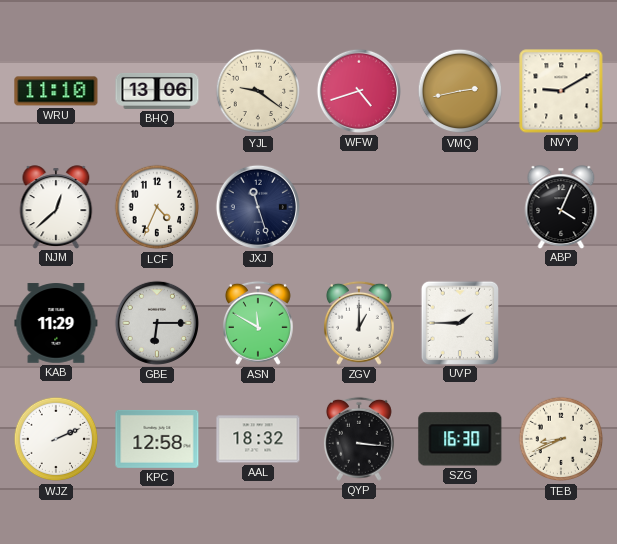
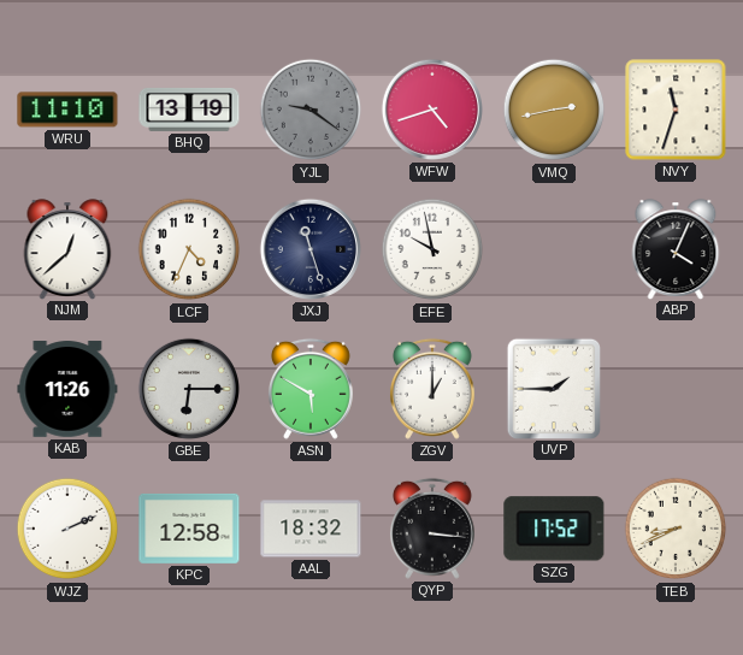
BHQ: 13:06 -> 13:19 (189, 110)
YJL dial: cream -> grey (311, 110)
NVY: 9:10 -> 11:33 (676, 110)
EFE: none -> 9:58 (432, 249)
KAB: 11:29 -> 11:26 (67, 389)
ASN: 11:50 -> 5:50 (311, 389)
SZG: 16:30 -> 17:52 (554, 529)
